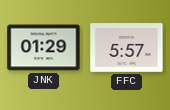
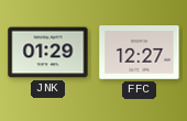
FFC: 5:57 -> 12:27 (140, 53)
